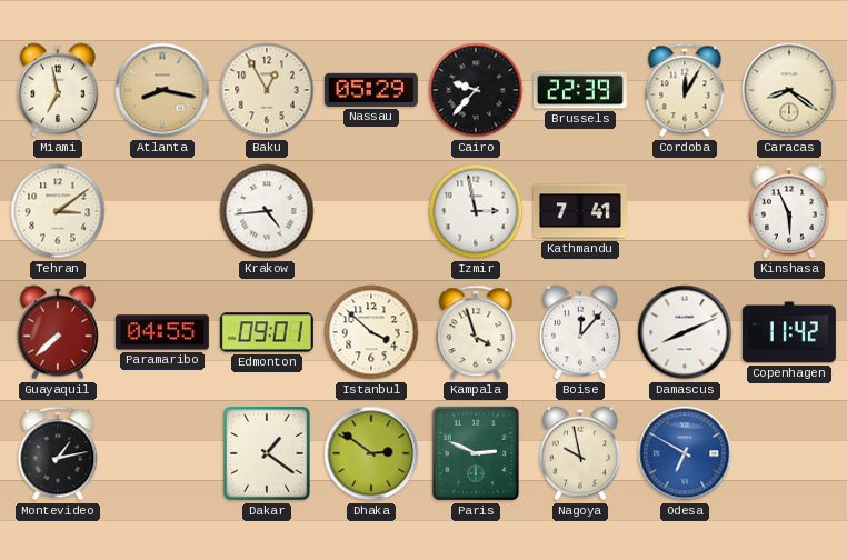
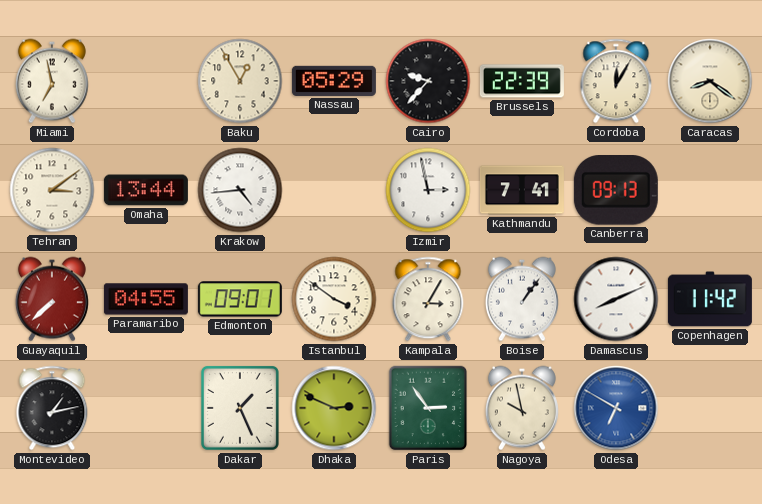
Atlanta: 8:17 -> none (162, 90)
Omaha: none -> 13:44 (146, 190)
Canberra: none -> 09:13 (616, 190)
Kinshasa: 5:56 -> none (789, 211)
Istanbul: 3:52 -> 3:51 (334, 299)
Kampala: 3:57 -> 3:05 (428, 299)
Boise: 12:07 -> 1:06 (522, 299)
Dakar: 1:21 -> 1:26 (240, 408)
Dhaka: 2:51 -> 2:49 (334, 408)
Paris: 2:49 -> 2:54 (428, 408)
